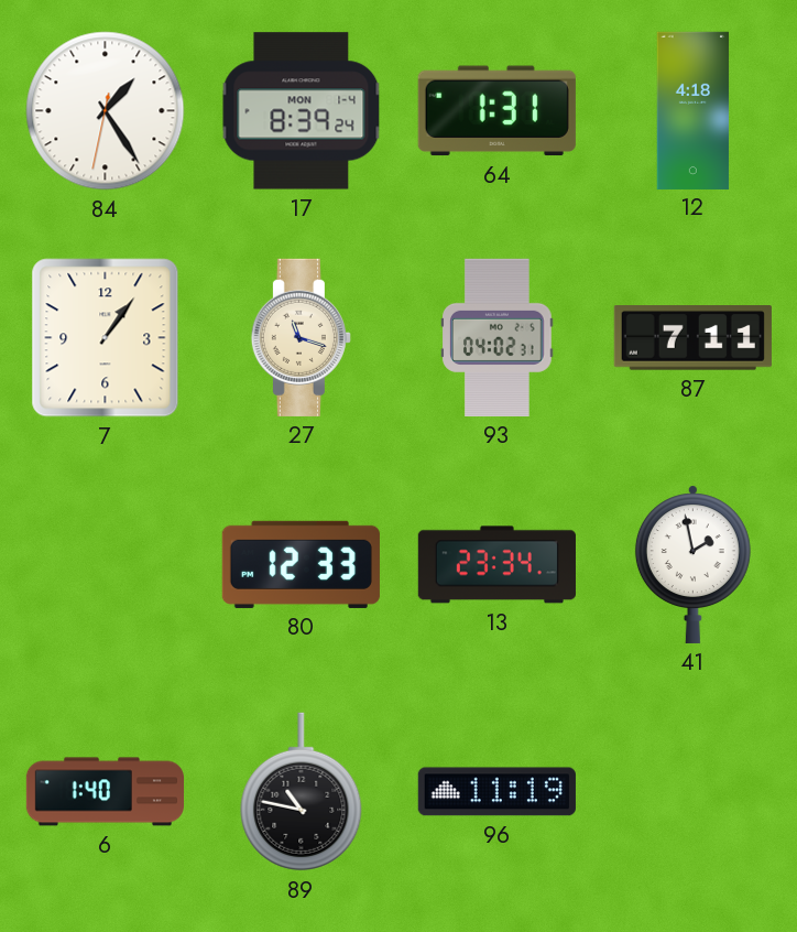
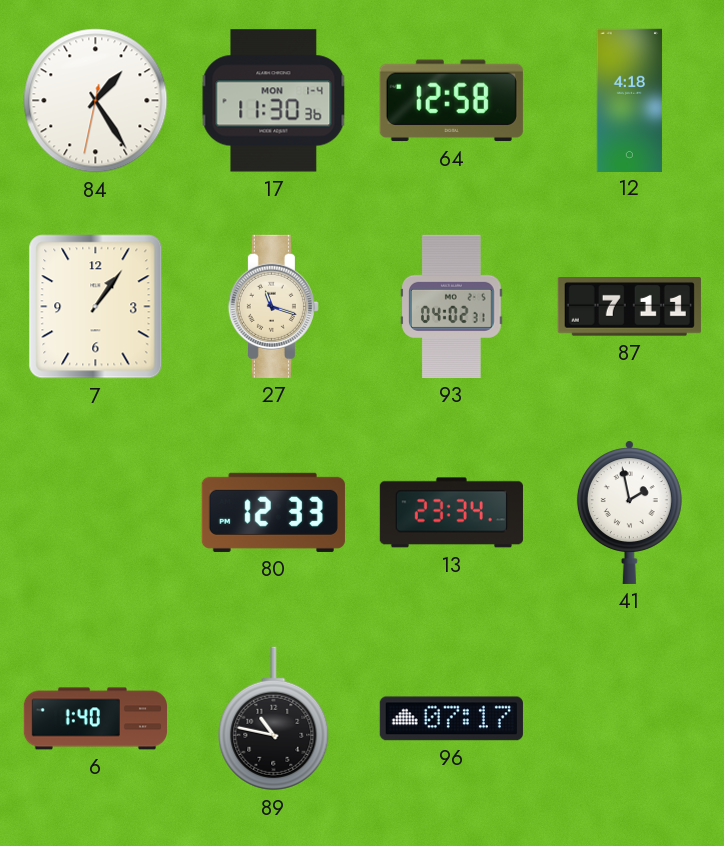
17: 8:39 -> 11:30 (274, 101)
64: 1:31 -> 12:58 (451, 101)
96: 11:19 -> 07:17 (451, 719)
